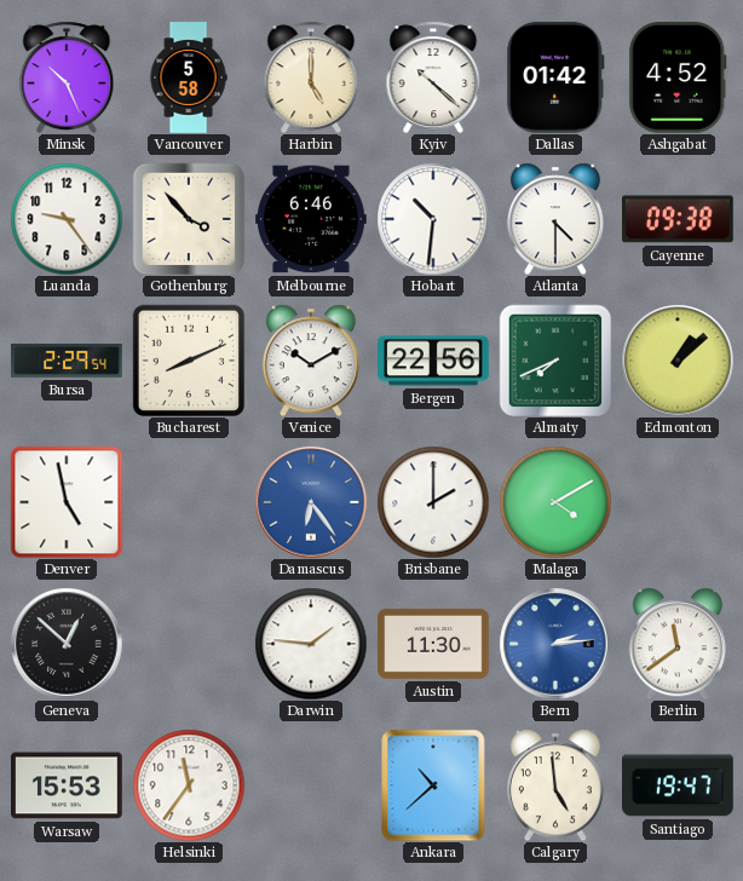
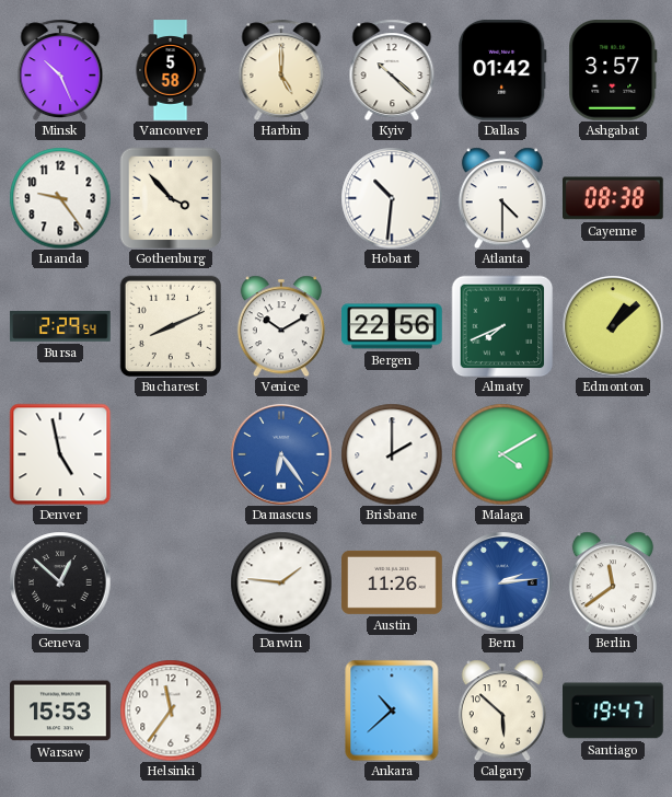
Ashgabat: 4:52 -> 3:57 (613, 71)
Melbourne: 6:46 -> none (311, 219)
Cayenne: 09:38 -> 08:38 (614, 198)
Austin: 11:30 -> 11:26 (393, 582)
Calgary: 4:59 -> 5:52 (502, 711)
